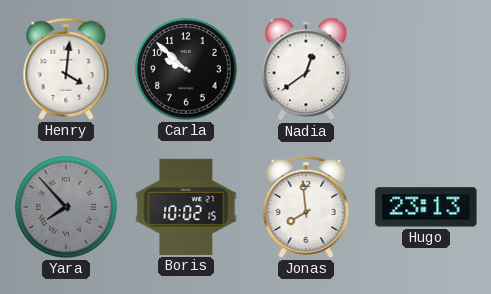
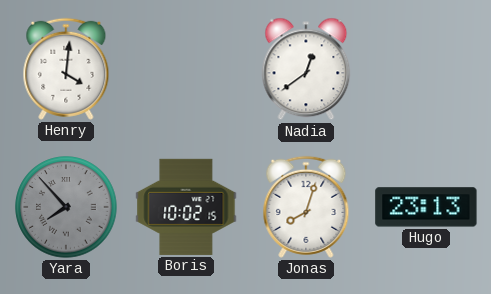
Carla: 9:52 -> none (186, 69)
Jonas: 7:59 -> 8:03 (306, 207)
